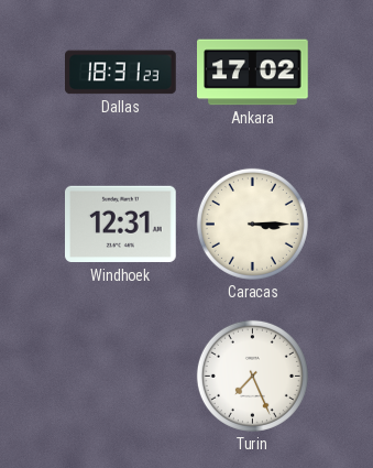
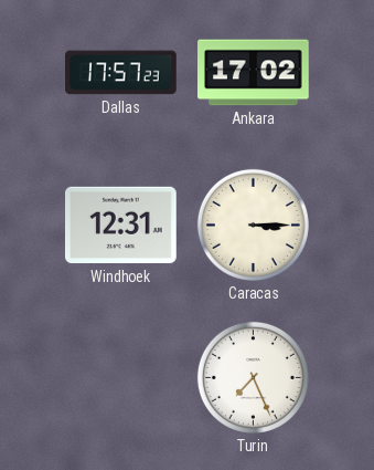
Dallas: 18:31 -> 17:57 (121, 73)
